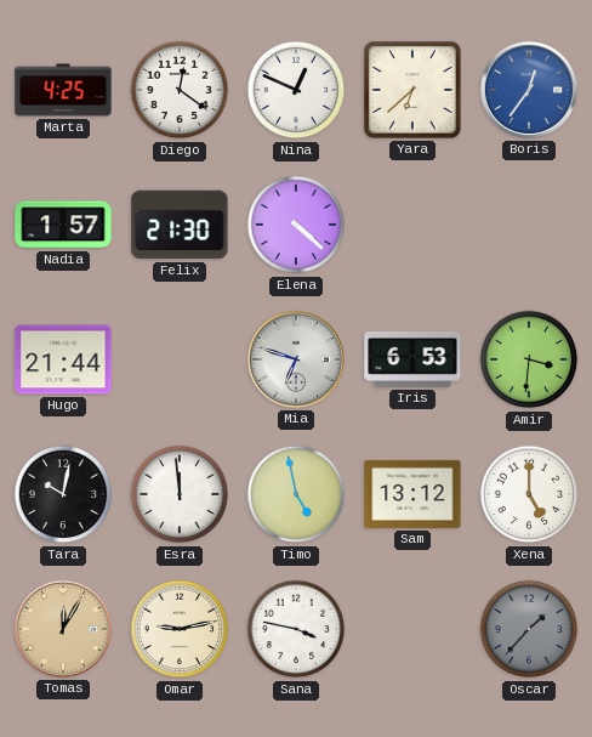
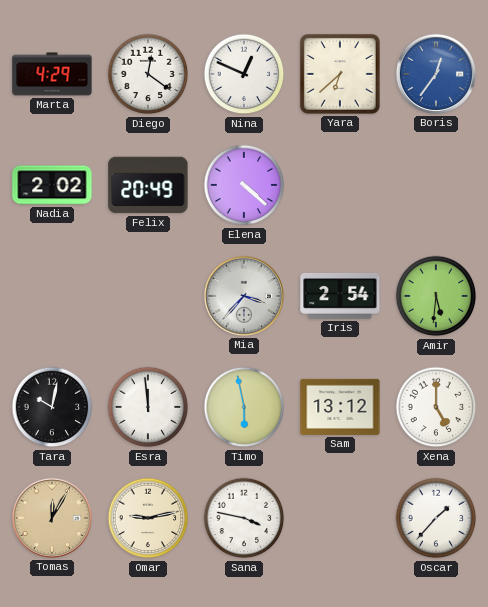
Marta: 4:25 -> 4:29 (52, 74)
Nadia: 1:57 -> 2:02 (52, 185)
Felix: 21:30 -> 20:49 (148, 185)
Hugo: 21:44 -> none (63, 359)
Mia: 6:48 -> 3:37 (244, 296)
Iris: 6:53 -> 2:54 (340, 296)
Amir: 3:31 -> 5:31 (436, 296)
Timo: 4:58 -> 5:58 (244, 407)
Oscar dial: grey -> white (436, 518)
